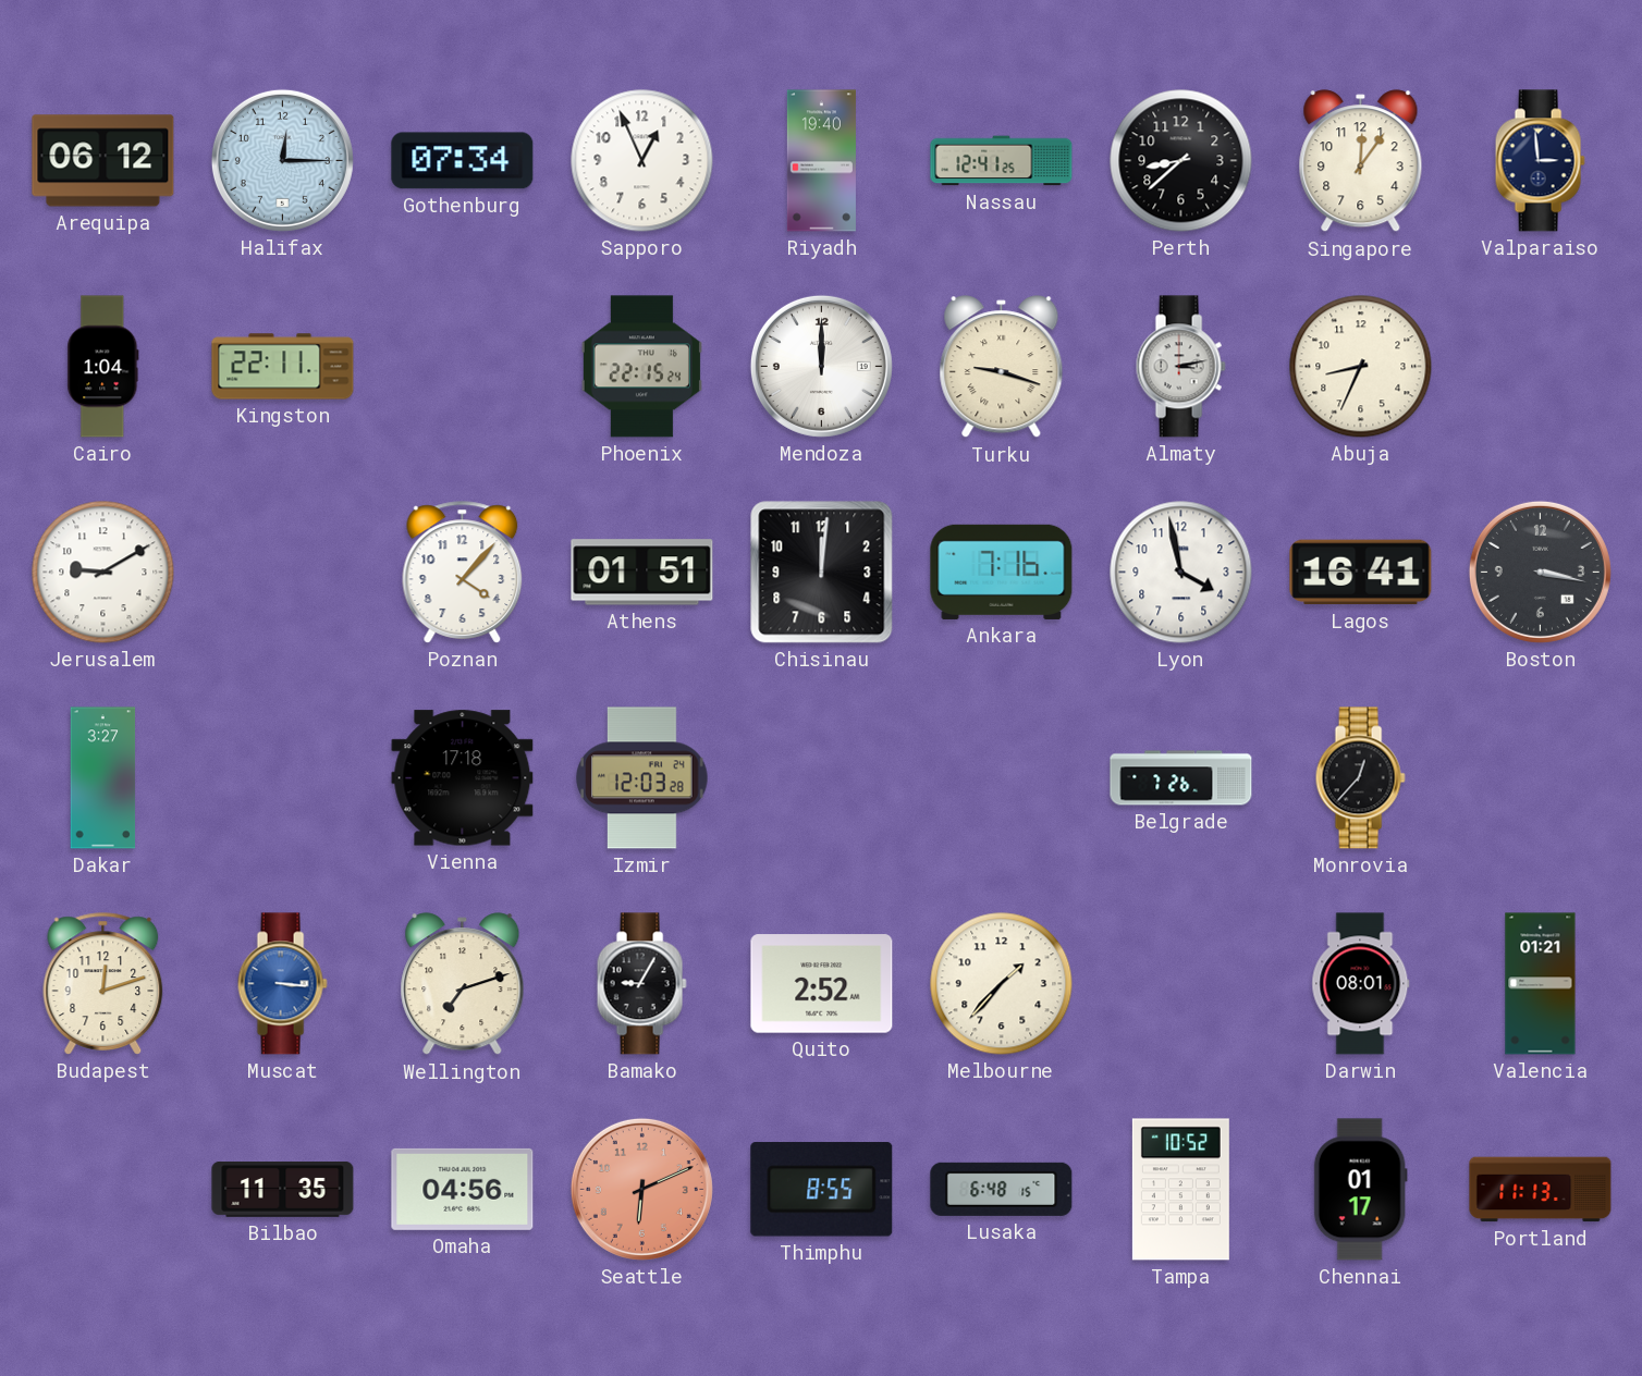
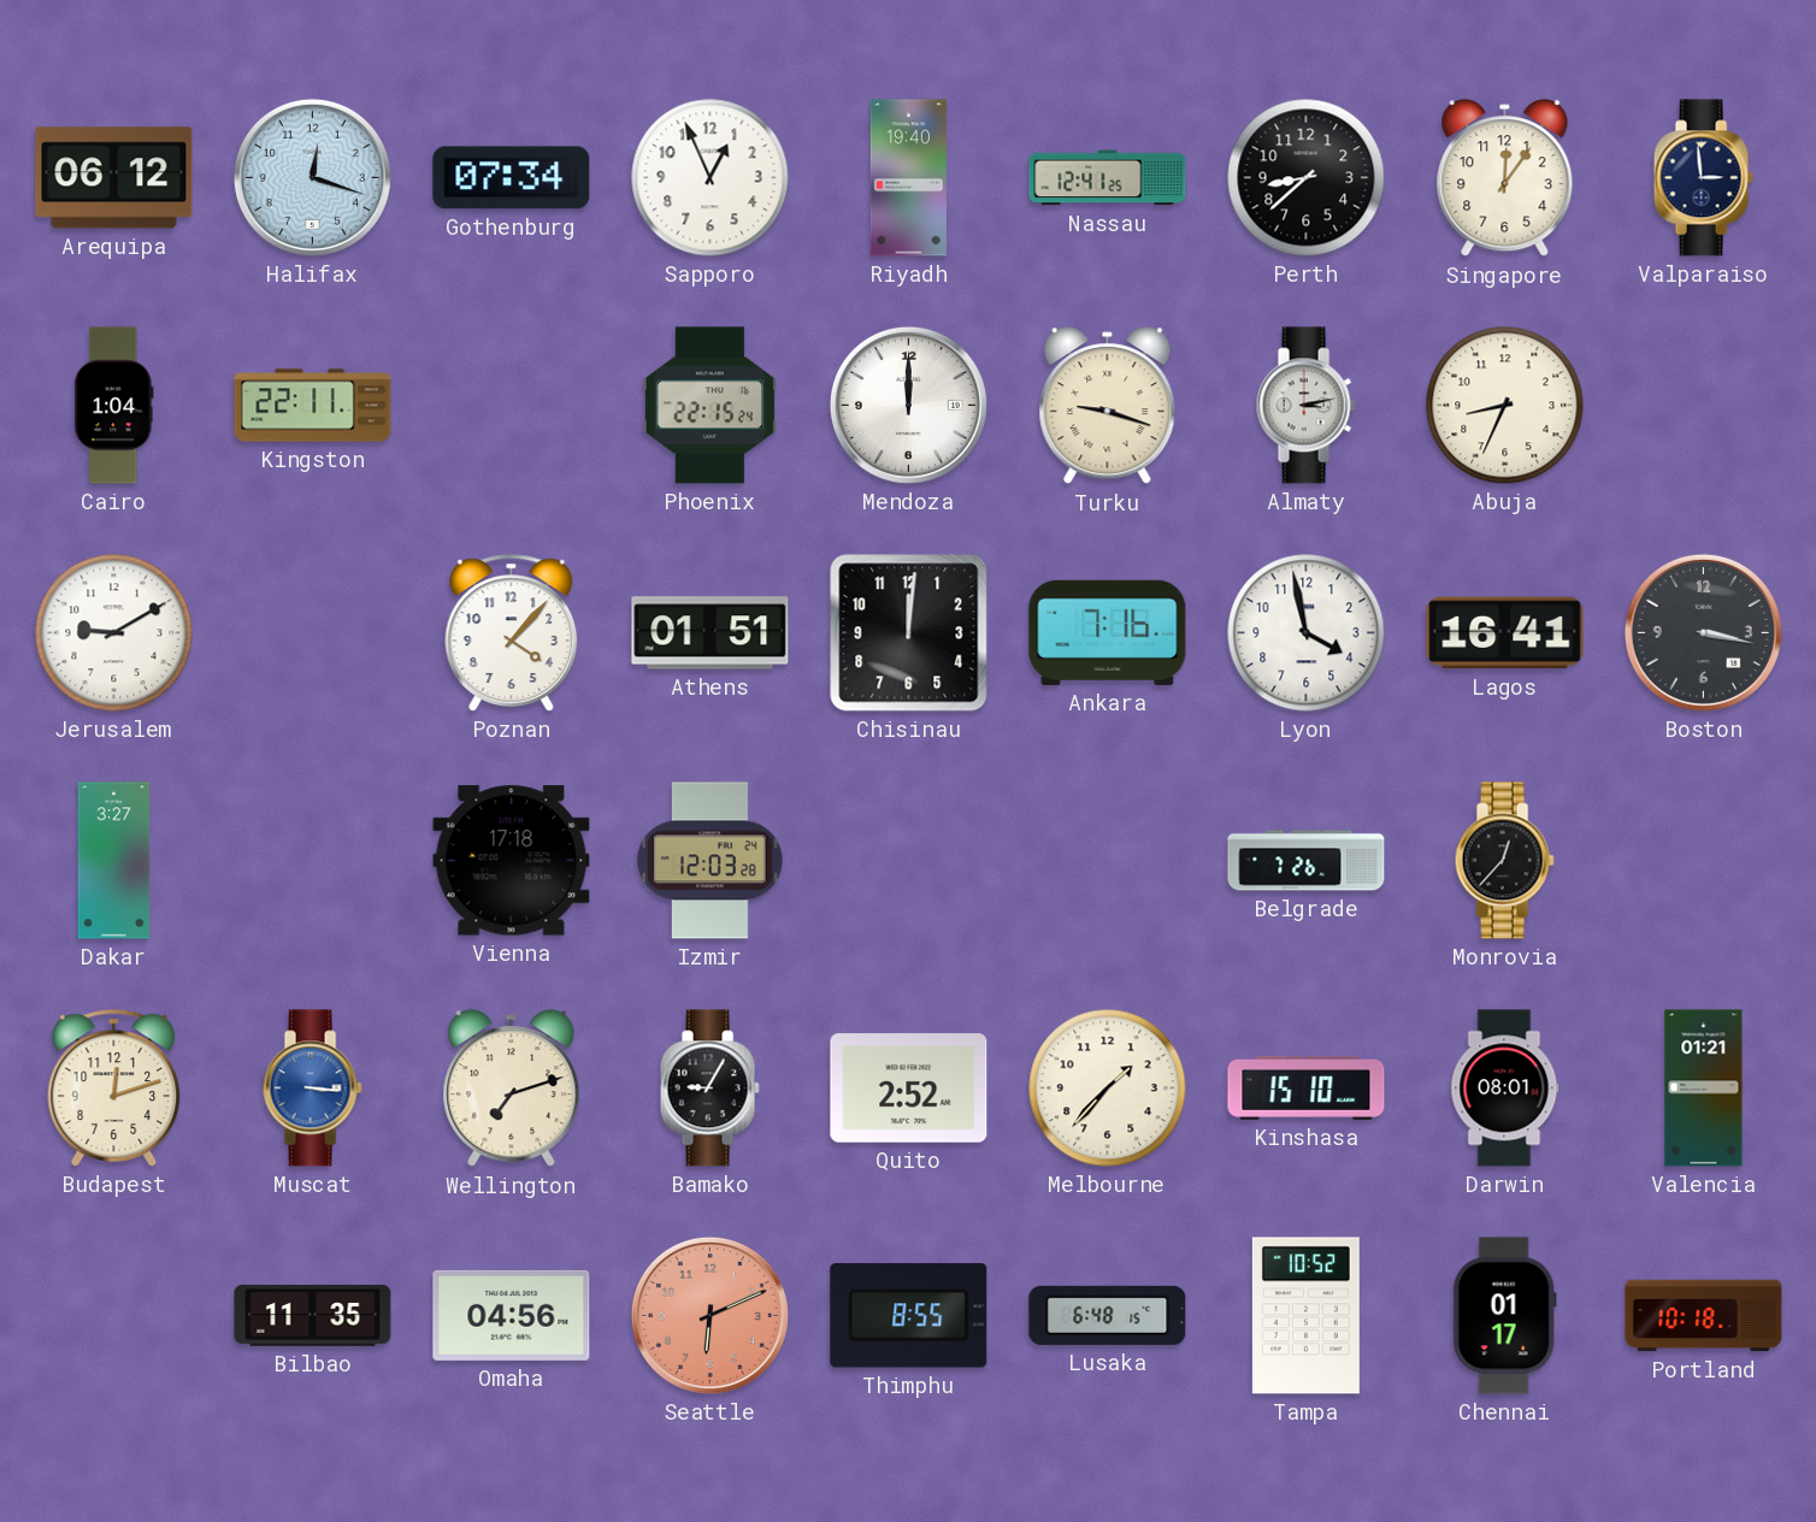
Halifax: 12:15 -> 12:18 (312, 177)
Kinshasa: none -> 15:10 (1307, 1087)
Portland: 11:13 -> 10:18 (1704, 1316)
